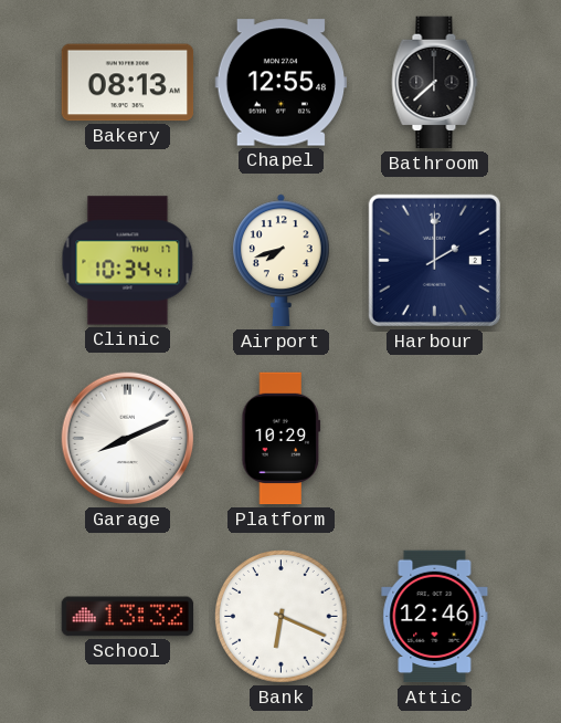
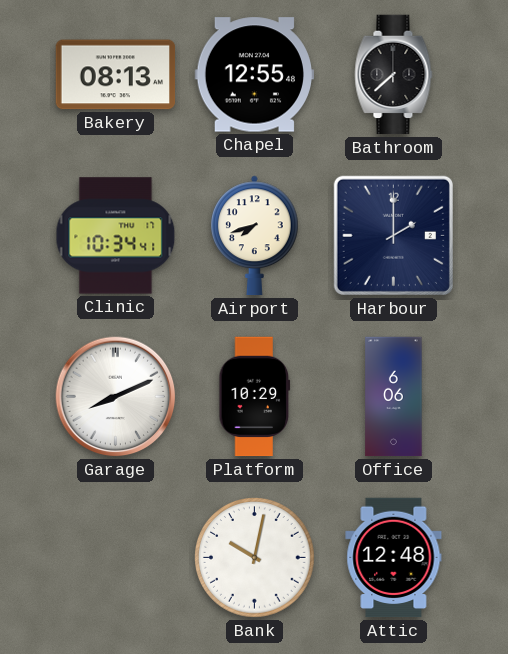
Office: none -> 6:06 (394, 397)
School: 13:32 -> none (128, 617)
Bank: 6:19 -> 10:02 (255, 558)
Attic: 12:46 -> 12:48 (394, 558)
